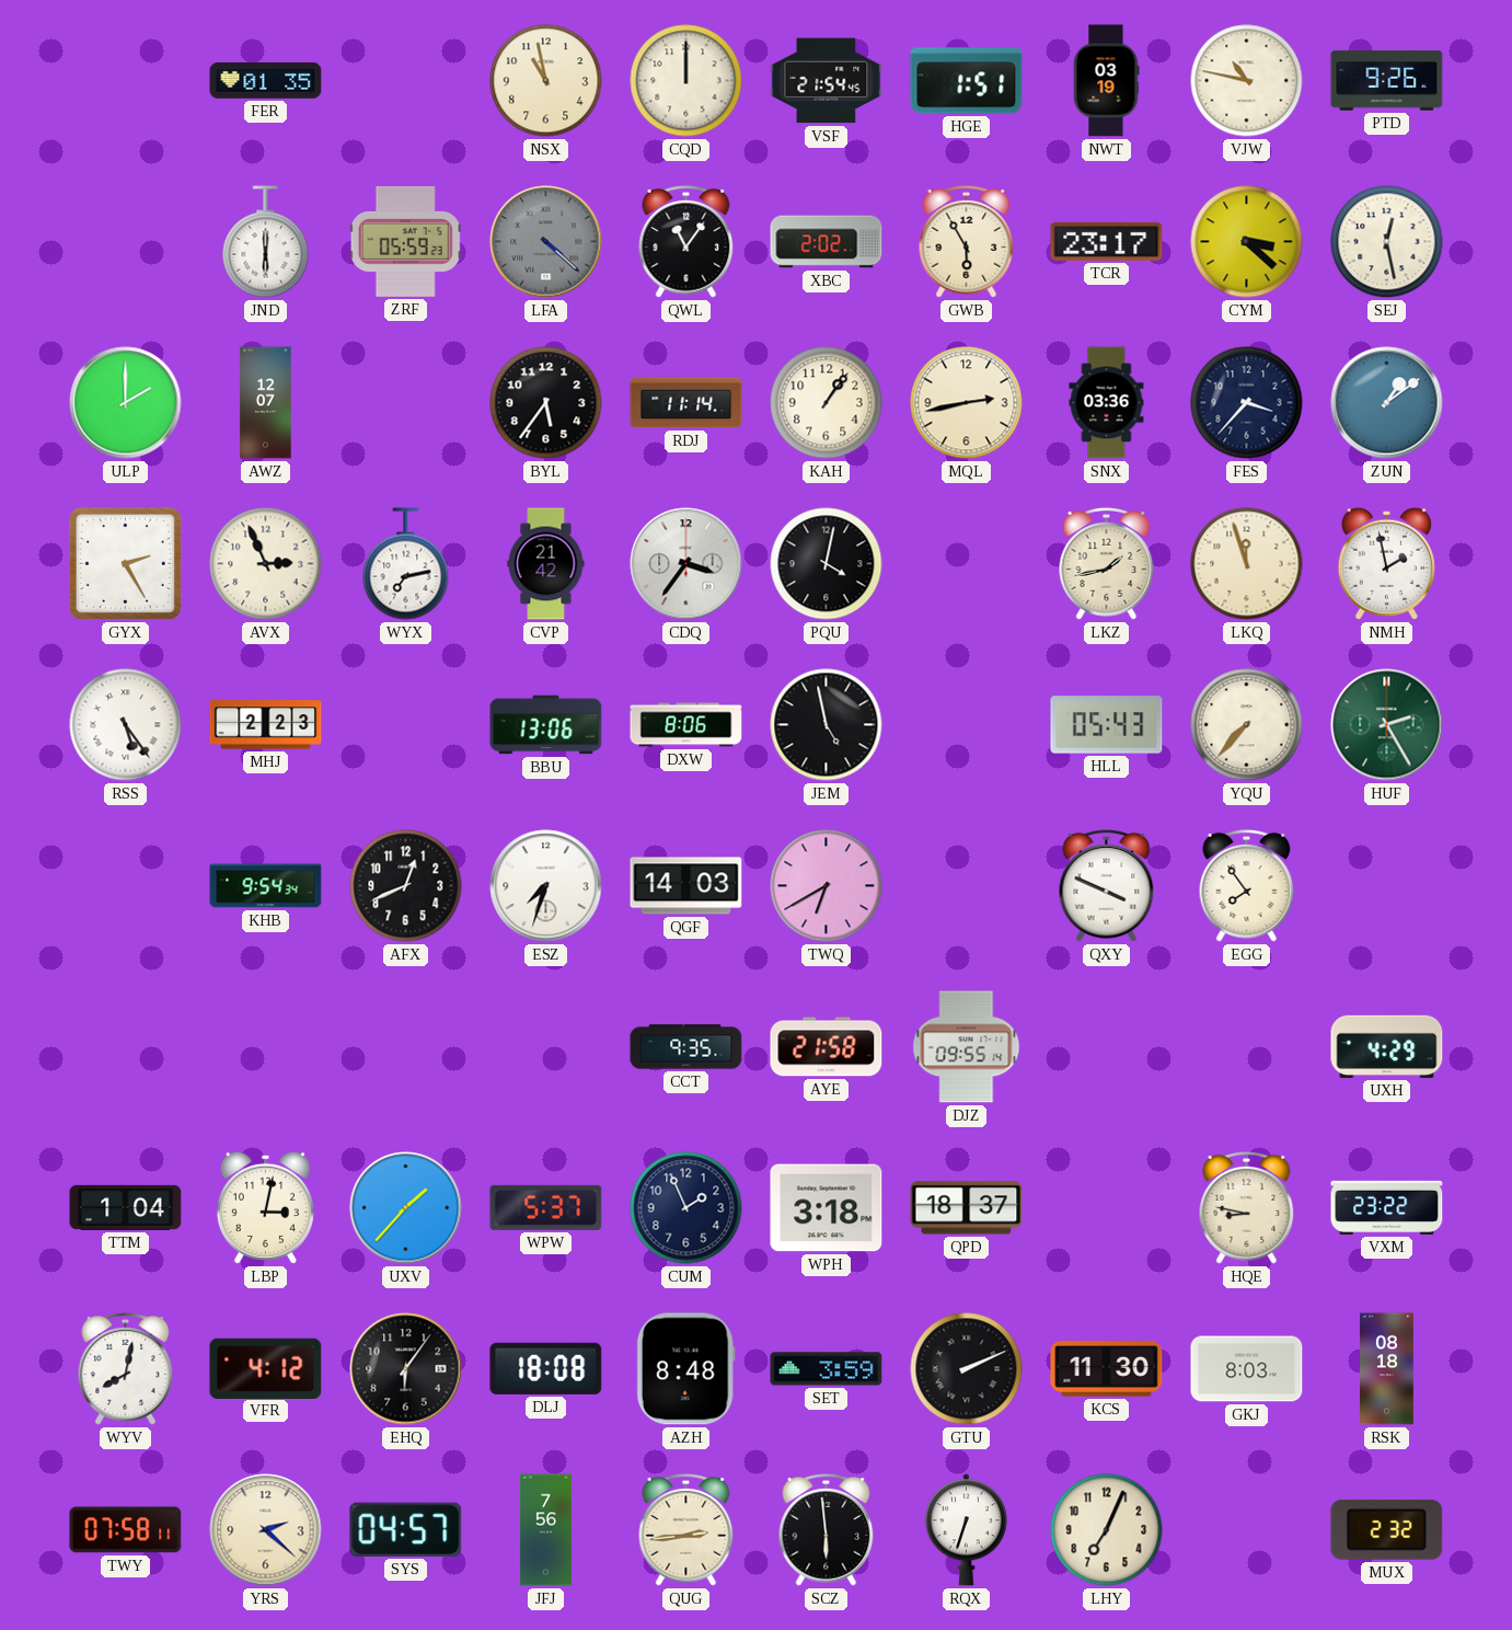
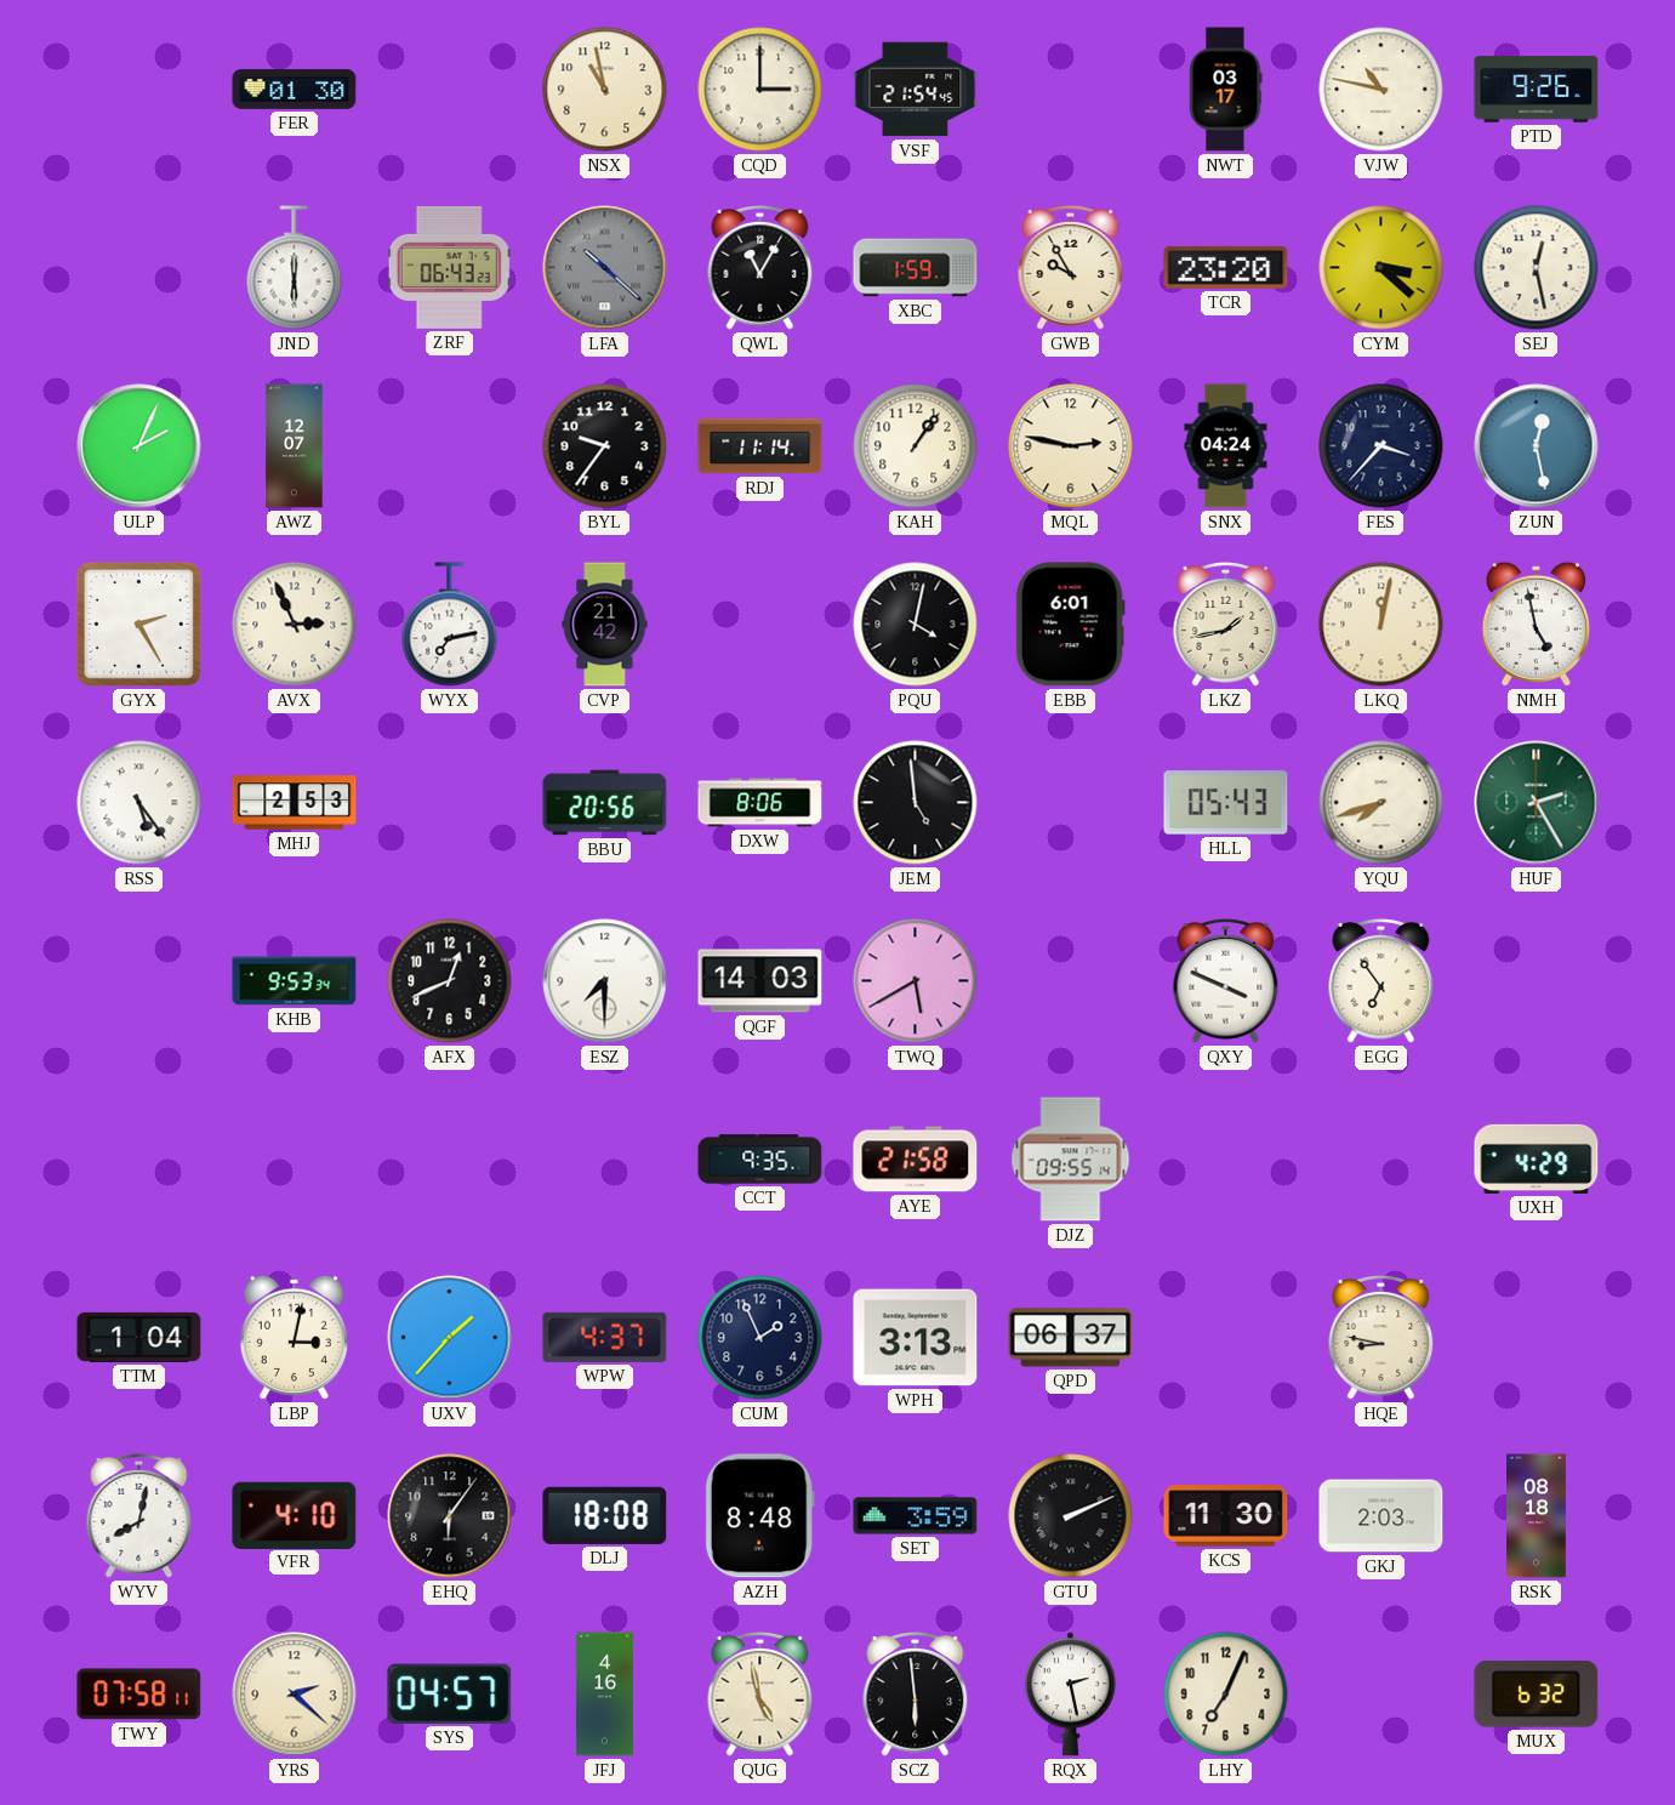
FER: 01:35 -> 01:30 (295, 89)
CQD: 12:00 -> 3:00 (760, 90)
HGE: 1:51 -> none (967, 81)
NWT: 03:19 -> 03:17 (1226, 90)
ZRF: 05:59 -> 06:43 (449, 267)
LFA: 4:22 -> 10:22 (605, 268)
QWL: 11:06 -> 11:05 (760, 268)
XBC: 2:02 -> 1:59 (916, 268)
GWB: 5:55 -> 9:55 (1071, 268)
TCR: 23:17 -> 23:20 (1226, 267)
ULP: 2:00 -> 2:04 (139, 446)
BYL: 5:36 -> 9:36 (605, 446)
MQL: 2:43 -> 2:47 (1071, 446)
SNX: 03:36 -> 04:24 (1226, 446)
ZUN: 1:09 -> 12:28 (1537, 446)
CDQ: 3:36 -> none (686, 564)
EBB: none -> 6:01 (1070, 625)
LKQ: 11:57 -> 12:02 (1381, 625)
NMH: 1:58 -> 4:58 (1536, 624)
MHJ: 2:23 -> 2:53 (295, 803)
BBU: 13:06 -> 20:56 (605, 803)
JEM: 4:58 -> 4:59 (916, 803)
YQU: 7:37 -> 7:42 (1381, 803)
KHB: 9:54 -> 9:53 (295, 981)
ESZ: 7:33 -> 7:30 (605, 981)
TWQ: 6:40 -> 5:40 (916, 981)
EGG: 7:54 -> 6:54 (1381, 981)
WPW: 5:37 -> 4:37 (605, 1337)
WPH: 3:18 -> 3:13 (916, 1338)
QPD: 18:37 -> 06:37 (1071, 1338)
VXM: 23:22 -> none (1387, 1207)
VFR: 4:12 -> 4:10 (295, 1515)
GKJ: 8:03 -> 2:03 (1381, 1516)
JFJ: 7:56 -> 4:16 (604, 1695)
QUG: 2:44 -> 4:58 (760, 1695)
RQX: 6:33 -> 2:28 (1070, 1695)
MUX: 2:32 -> 6:32 (1537, 1693)
